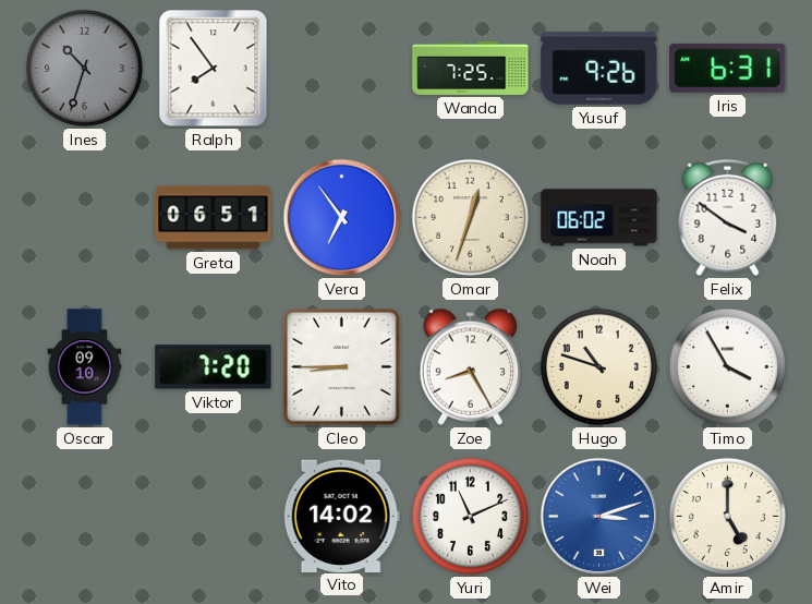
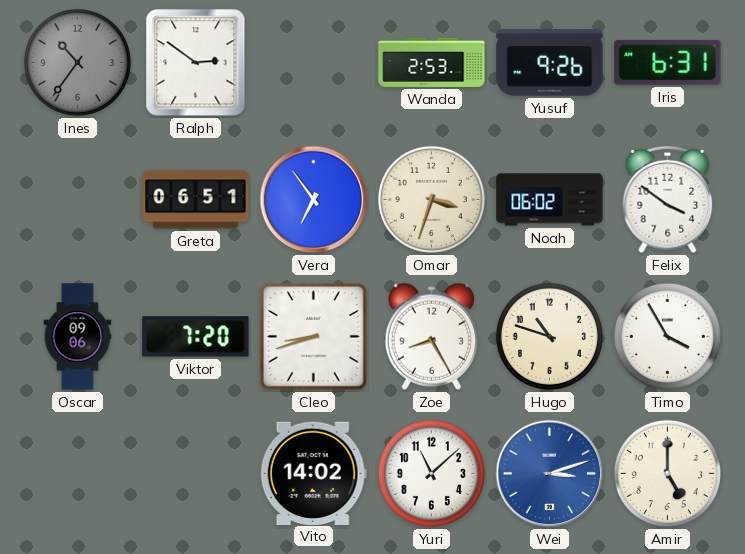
Ines: 10:33 -> 10:36 (77, 62)
Ralph: 7:54 -> 2:51 (196, 63)
Wanda: 7:25 -> 2:53 (432, 62)
Omar: 12:33 -> 3:33 (431, 199)
Oscar: 09:10 -> 09:06 (78, 337)
Cleo: 8:45 -> 8:42 (314, 337)
Yuri: 11:11 -> 11:08 (431, 473)
